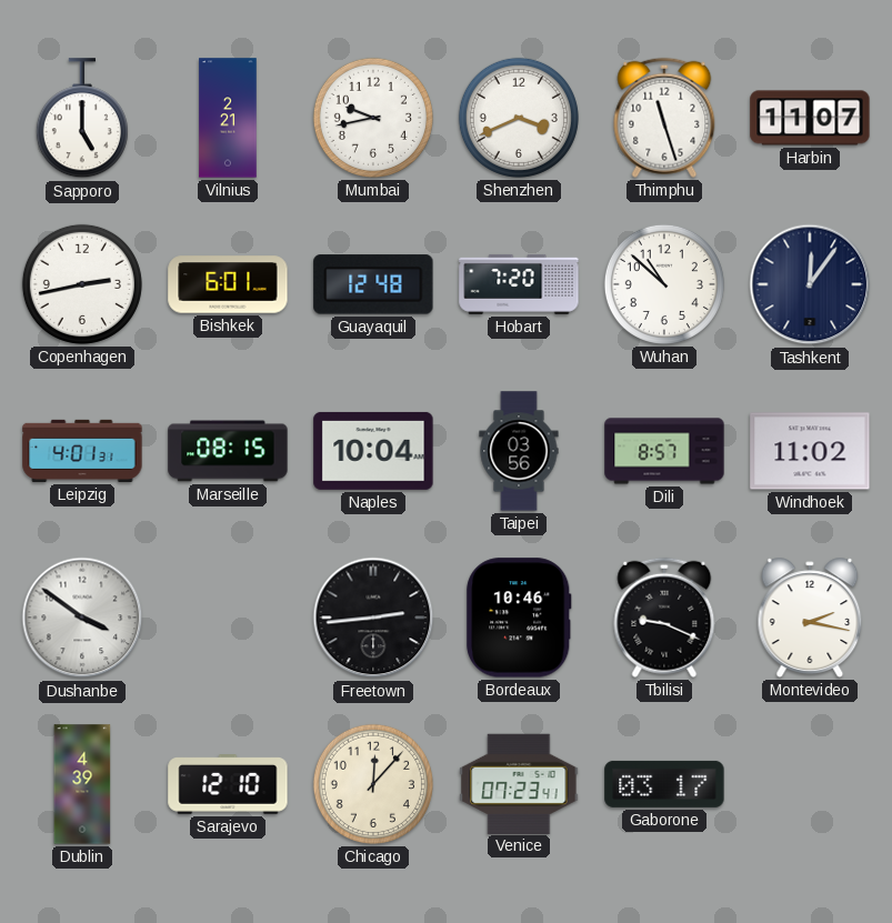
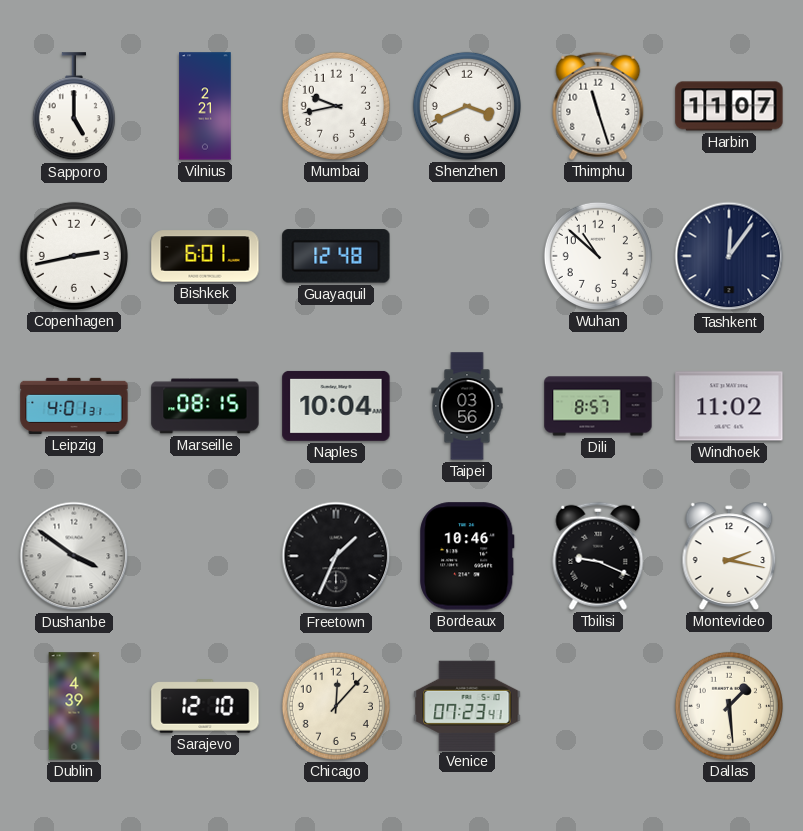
Hobart: 7:20 -> none (519, 284)
Freetown: 2:44 -> 1:34 (336, 556)
Gaborone: 03:17 -> none (664, 784)
Dallas: none -> 1:29 (729, 706)
